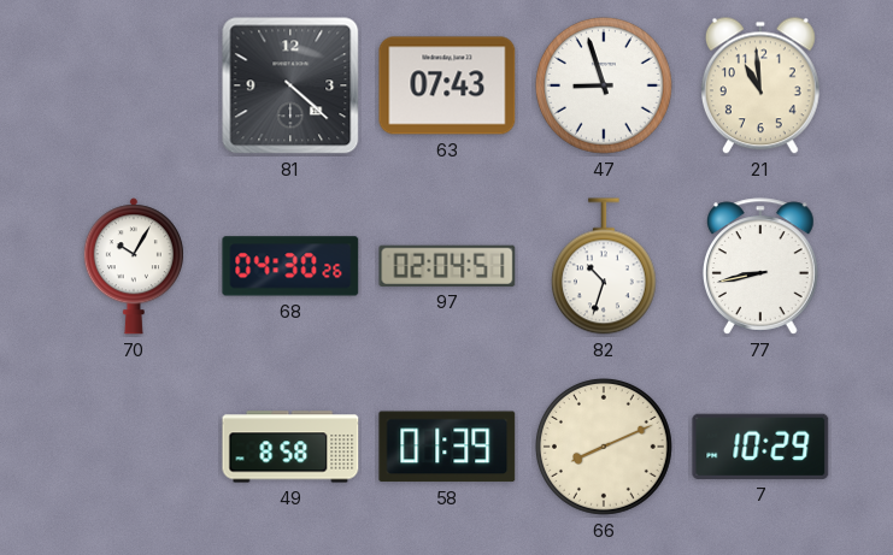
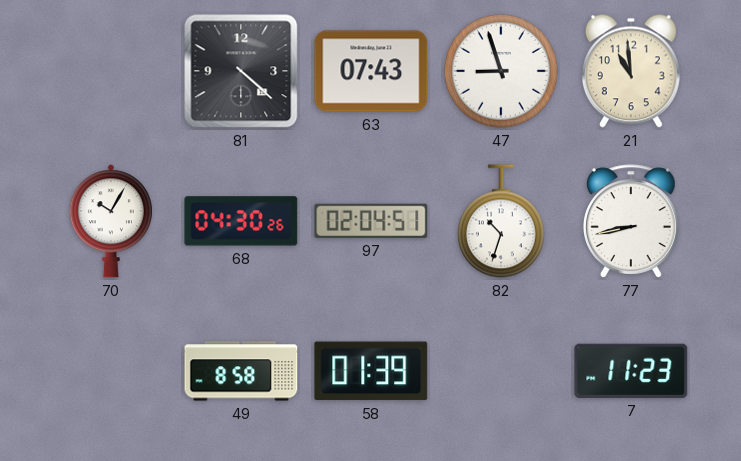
66: 8:11 -> none (604, 447)
7: 10:29 -> 11:23 (631, 371)
